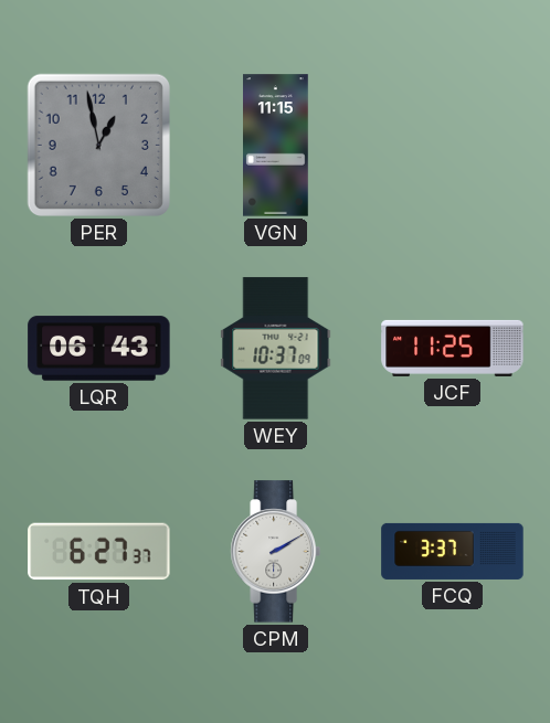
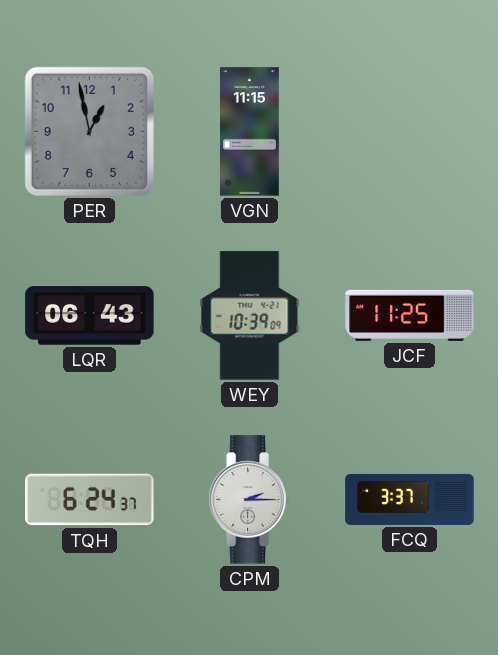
WEY: 10:37 -> 10:39 (250, 316)
TQH: 6:27 -> 6:24 (90, 500)
CPM: 2:10 -> 2:15 (249, 500)
